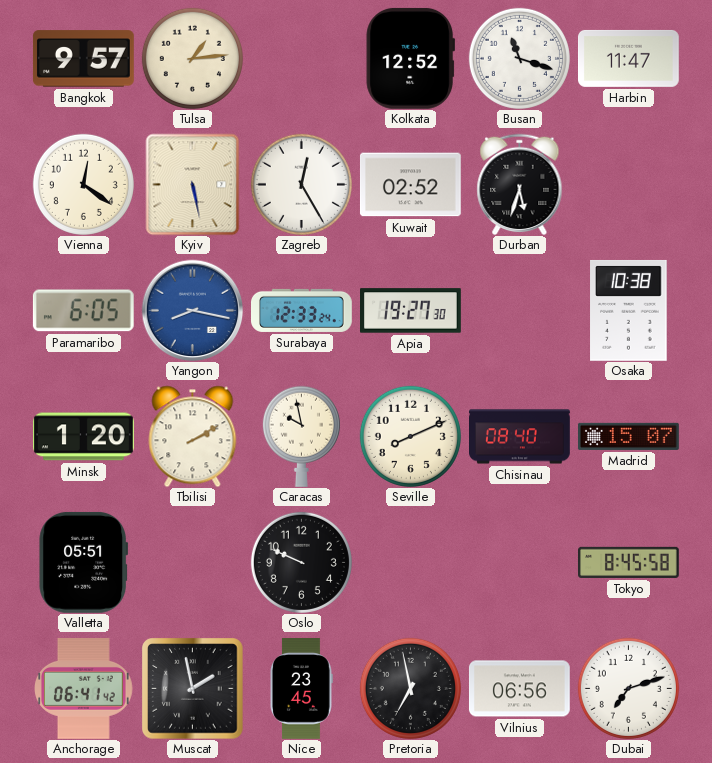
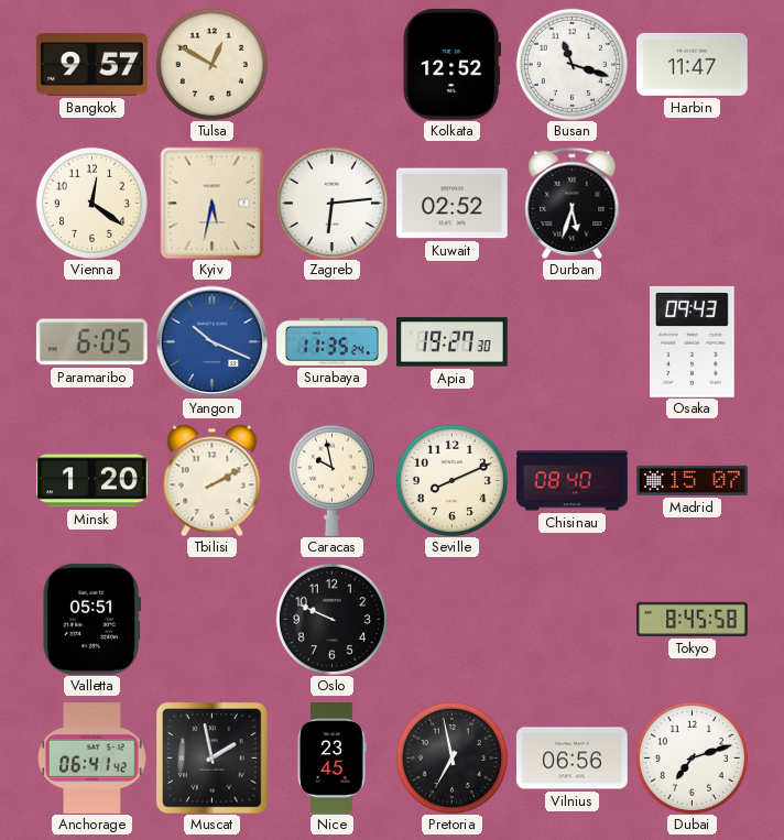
Tulsa: 1:14 -> 12:50 (211, 64)
Kyiv: 5:28 -> 5:32 (213, 203)
Zagreb: 12:25 -> 6:14 (331, 203)
Yangon: 8:17 -> 10:19 (211, 341)
Surabaya: 12:33 -> 11:35 (333, 341)
Osaka: 10:38 -> 09:43 (693, 341)
